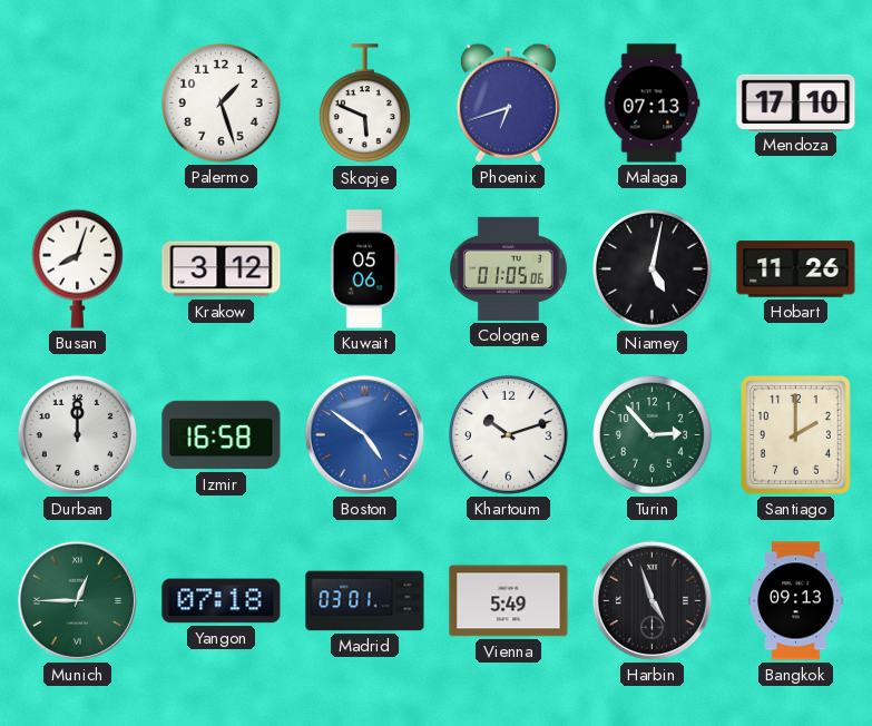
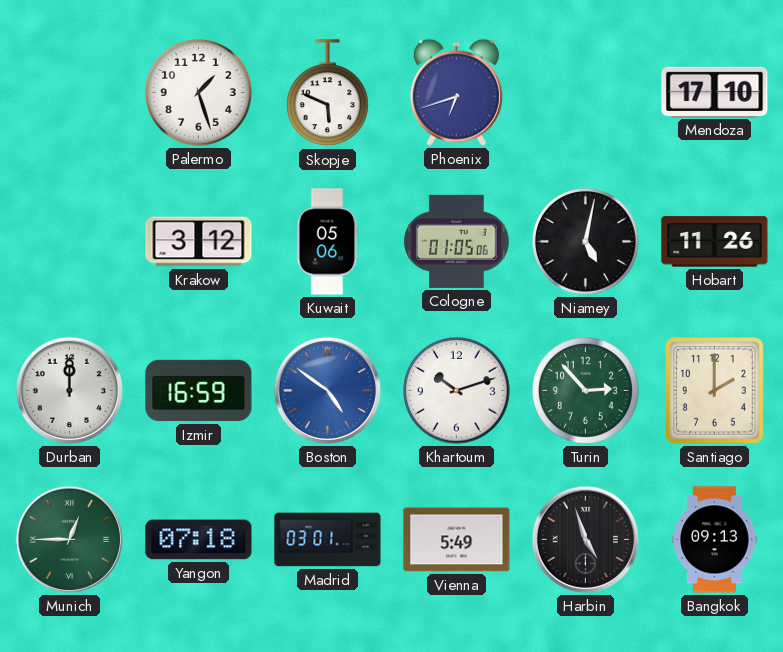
Malaga: 07:13 -> none (651, 104)
Busan: 8:03 -> none (77, 268)
Izmir: 16:58 -> 16:59 (199, 391)
